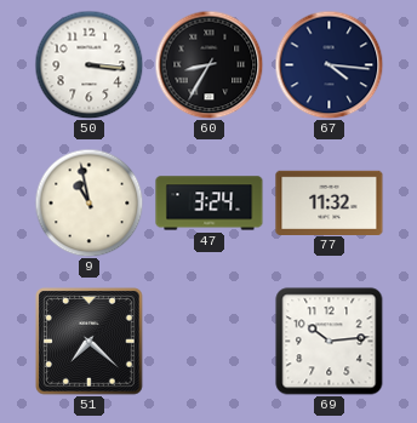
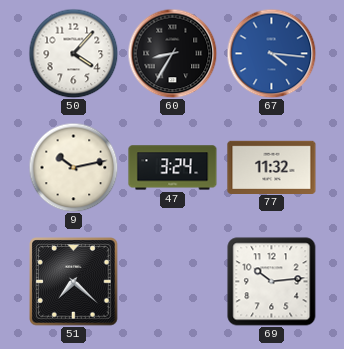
50: 3:16 -> 4:07 (73, 53)
67 dial: navy -> blue (271, 53)
9: 10:58 -> 10:13 (73, 167)
